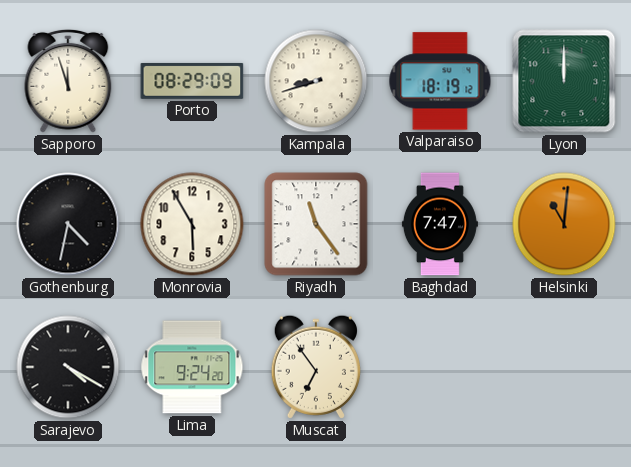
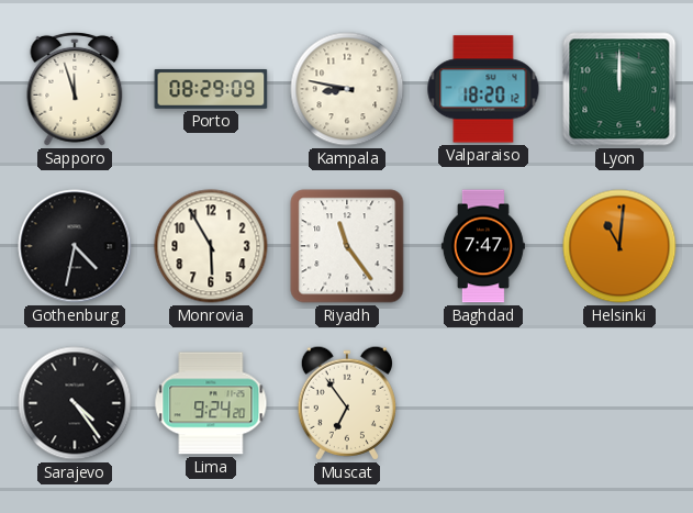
Kampala: 8:42 -> 8:47 (347, 89)
Valparaiso: 18:19 -> 18:20 (483, 89)
Sarajevo: 4:20 -> 4:24 (75, 403)
